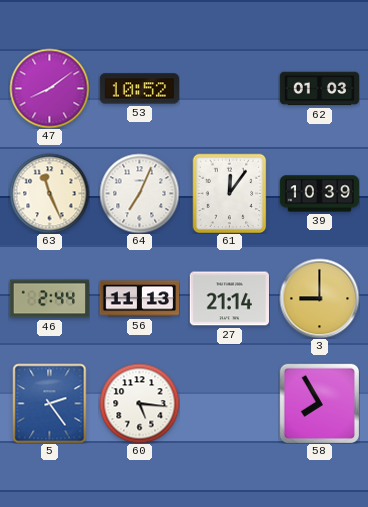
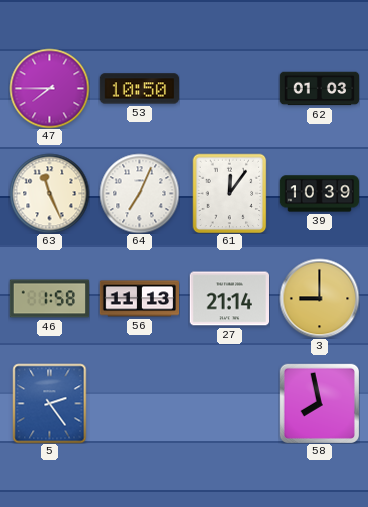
47: 8:09 -> 7:45 (49, 88)
53: 10:52 -> 10:50 (139, 89)
46: 2:44 -> 1:58 (49, 299)
60: 5:16 -> none (139, 403)
58: 7:55 -> 7:58 (319, 403)
